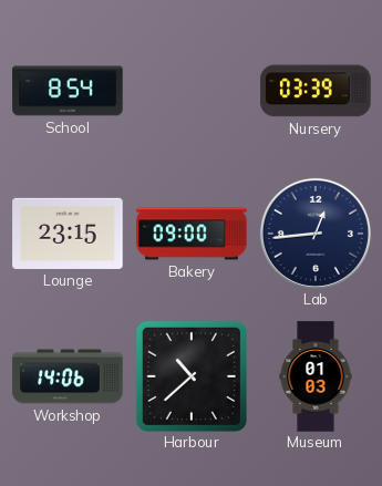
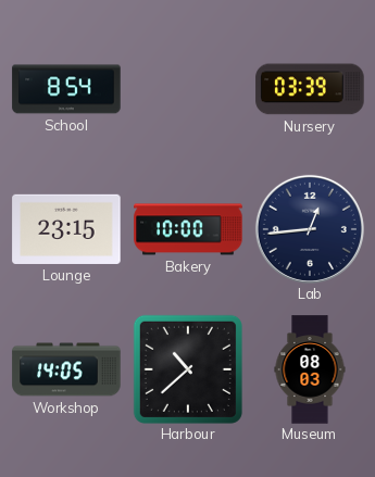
Bakery: 09:00 -> 10:00 (188, 229)
Workshop: 14:06 -> 14:05 (66, 369)
Museum: 01:03 -> 08:03 (310, 369)
